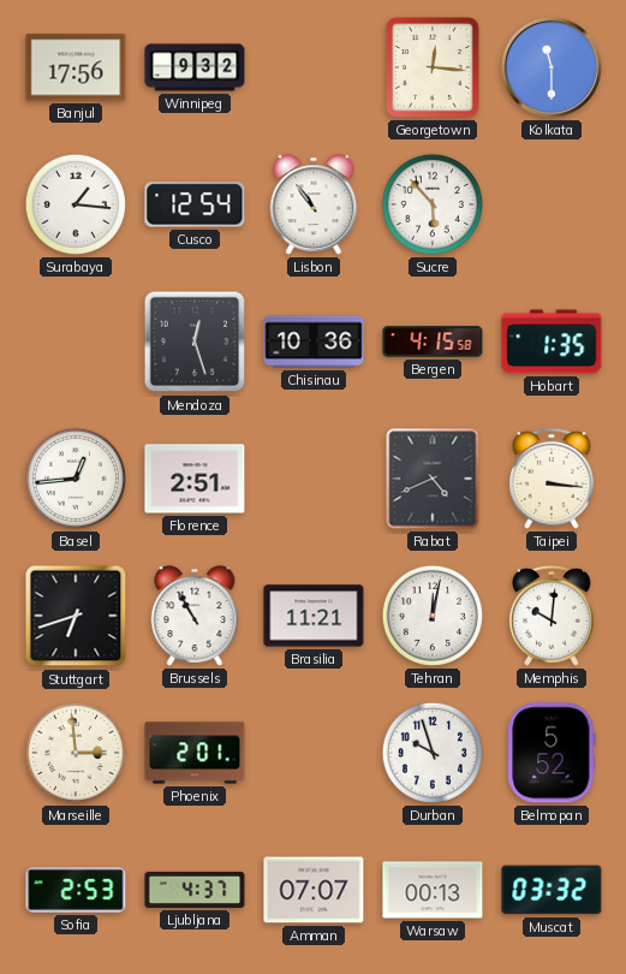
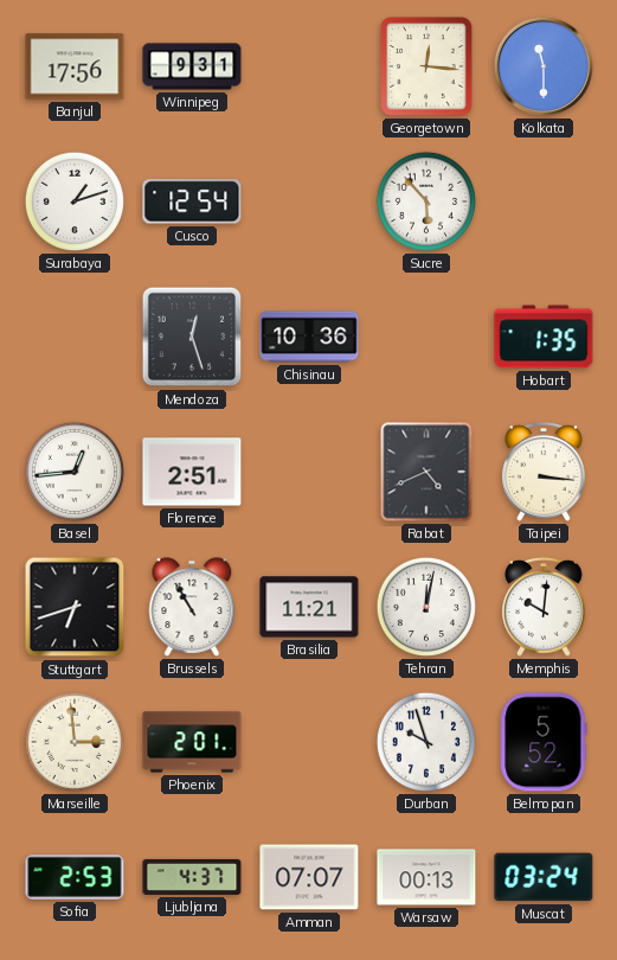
Winnipeg: 9:32 -> 9:31 (192, 66)
Surabaya: 1:16 -> 1:12 (75, 201)
Lisbon: 10:54 -> none (314, 204)
Bergen: 4:15 -> none (433, 342)
Muscat: 03:32 -> 03:24 (544, 877)
